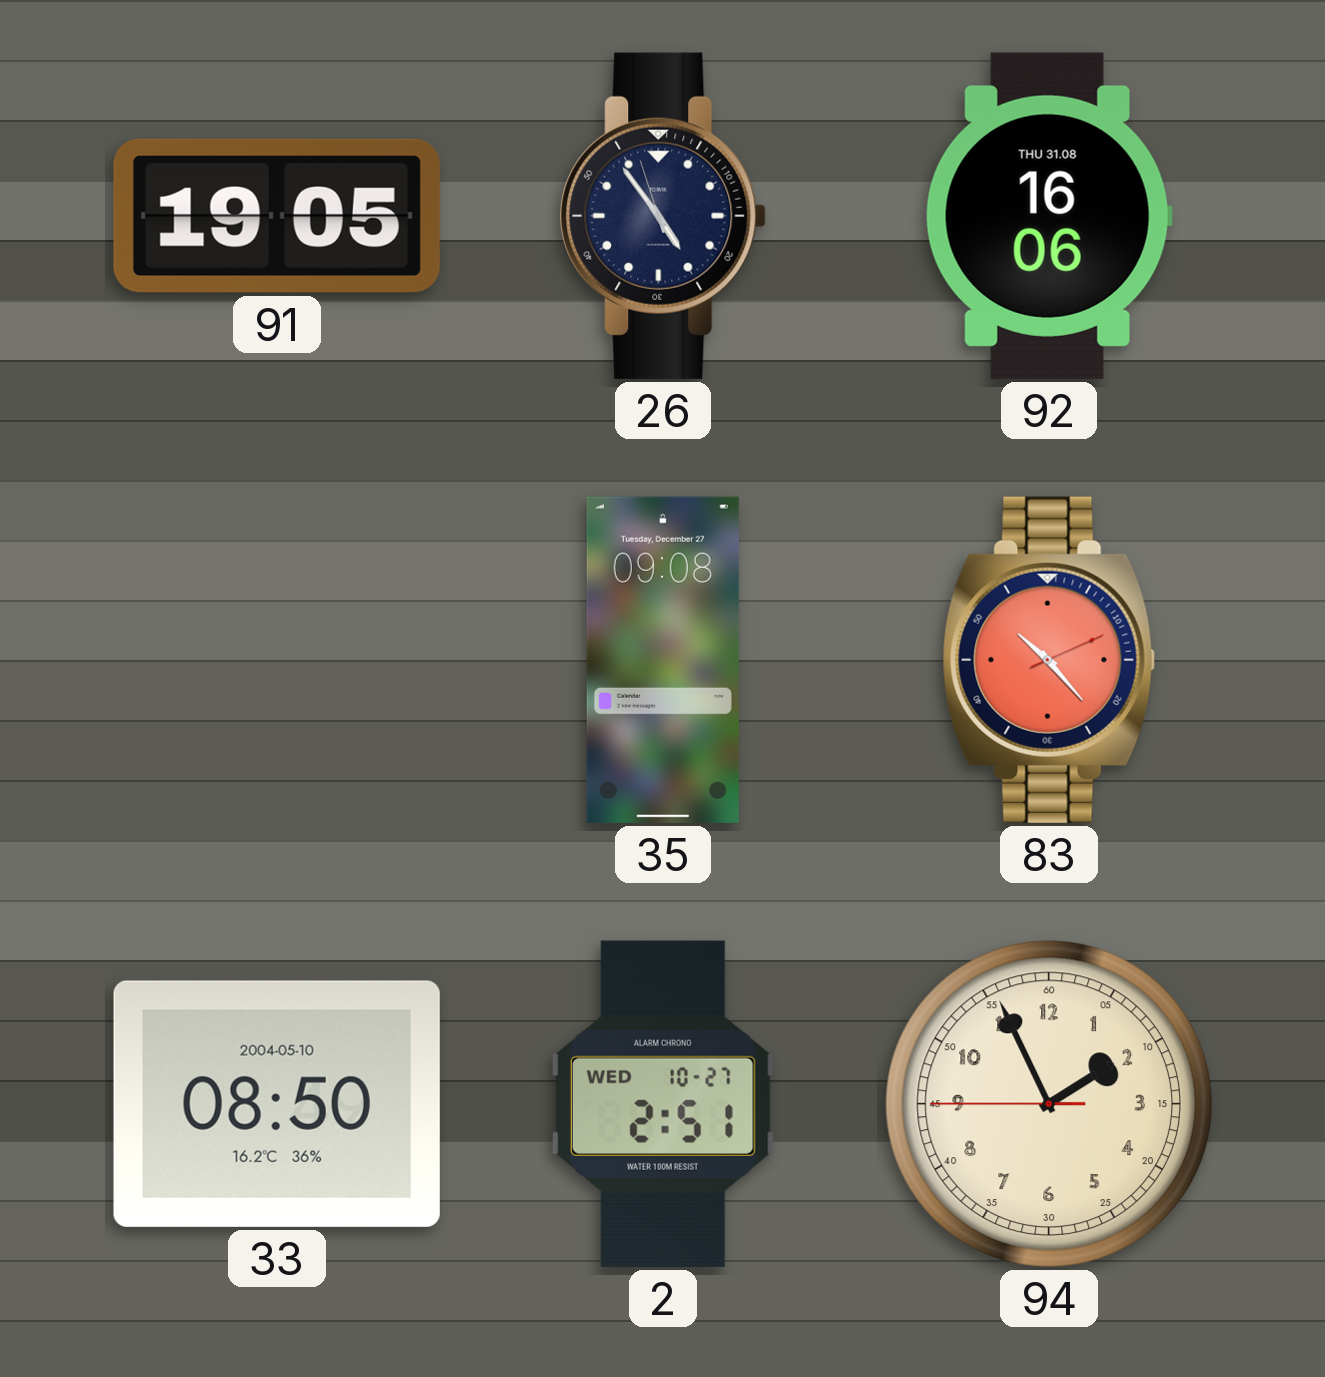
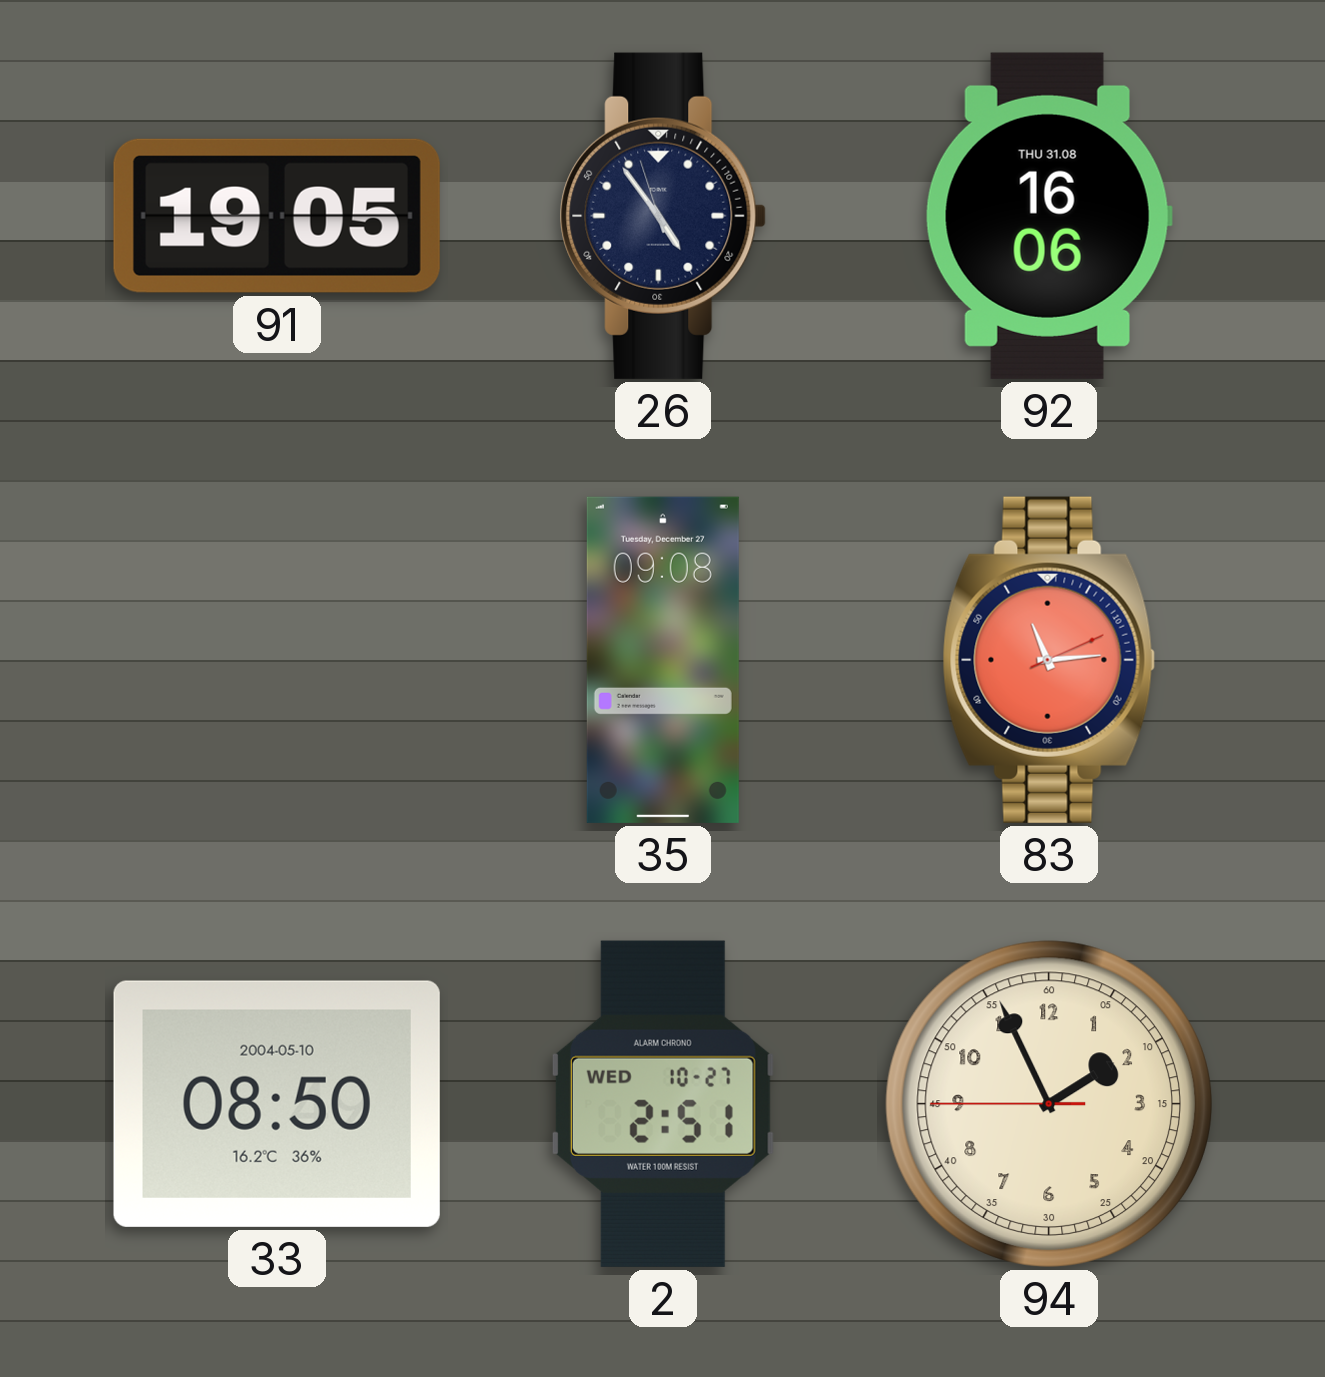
83: 10:23 -> 11:14 (1049, 660)
